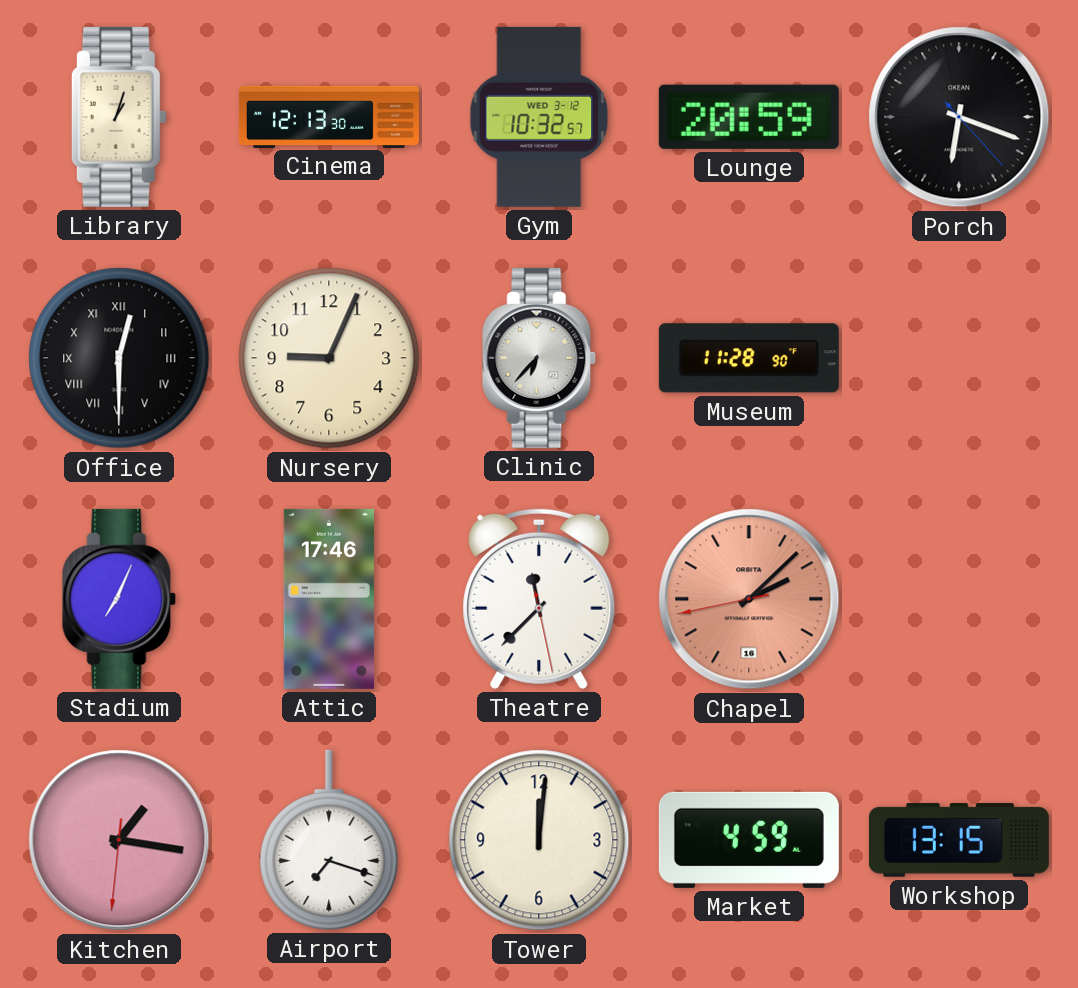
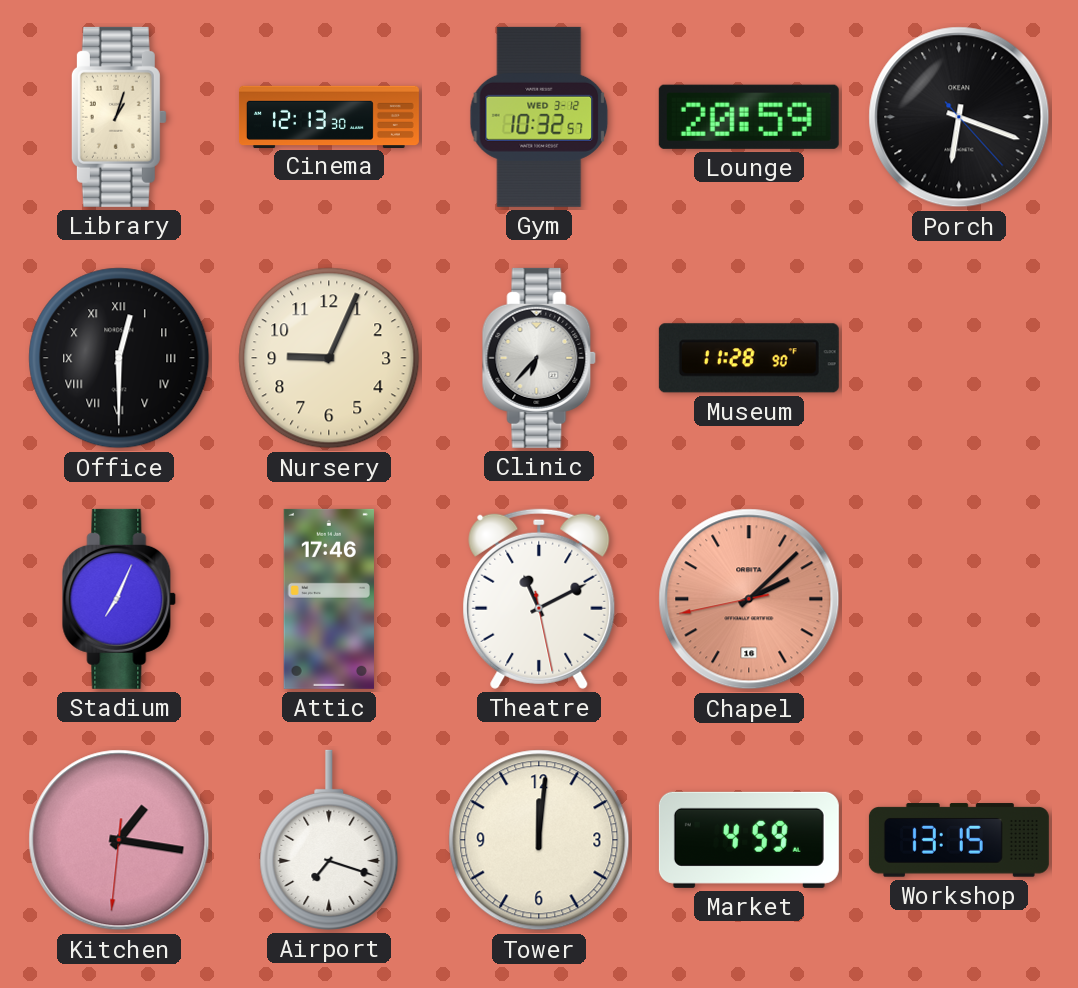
Theatre: 11:37 -> 11:10 (539, 599)
